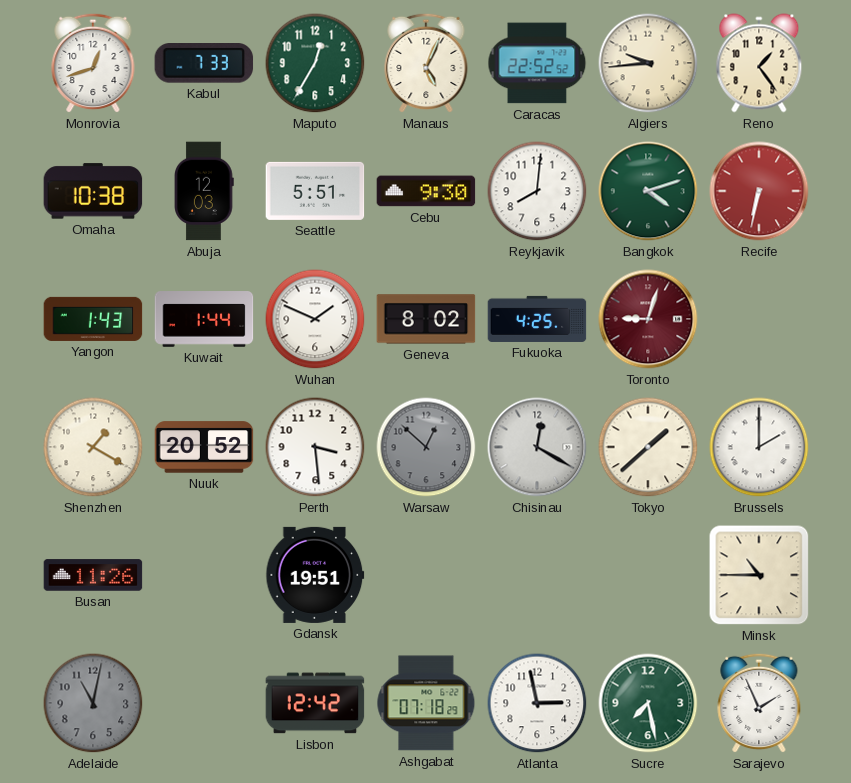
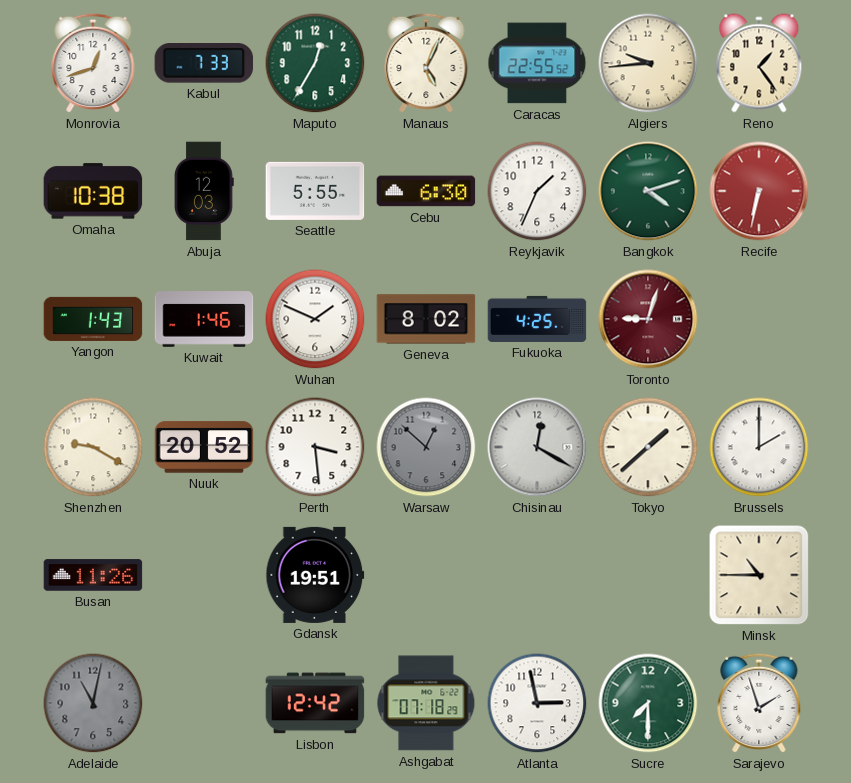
Caracas: 22:52 -> 22:55 (537, 63)
Seattle: 5:51 -> 5:55 (315, 191)
Cebu: 9:30 -> 6:30 (426, 191)
Reykjavik: 8:01 -> 1:34 (537, 191)
Kuwait: 1:44 -> 1:46 (204, 319)
Shenzhen: 1:20 -> 9:20 (93, 447)
Sucre: 7:28 -> 7:30 (648, 703)
Sarajevo: 1:56 -> 1:57 (759, 703)
